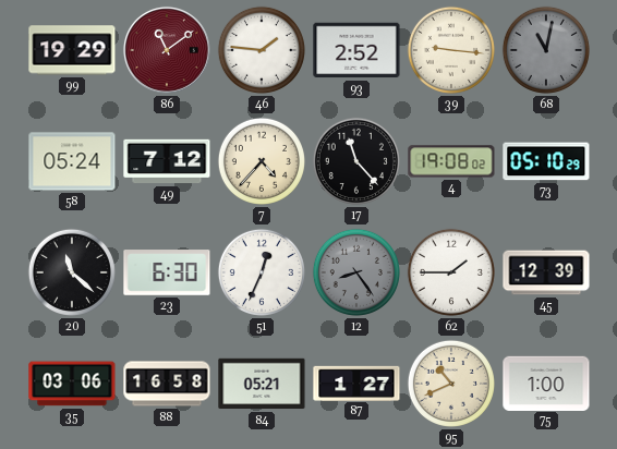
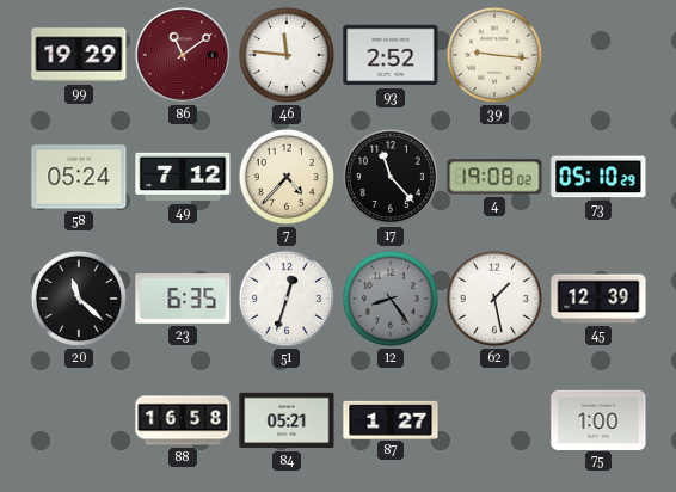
46: 1:46 -> 11:46 (287, 55)
68: 11:02 -> none (546, 50)
23: 6:30 -> 6:35 (183, 299)
51: 12:34 -> 12:33 (287, 299)
62: 1:45 -> 1:28 (494, 299)
35: 03:06 -> none (72, 384)
95: 10:41 -> none (451, 384)
